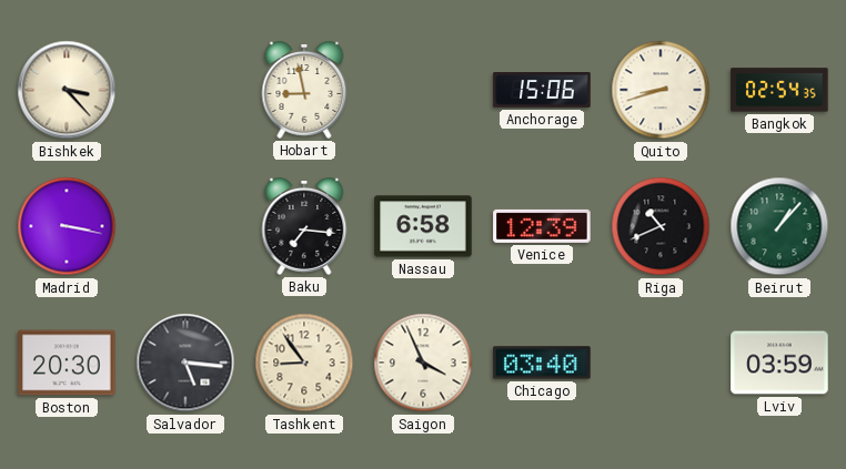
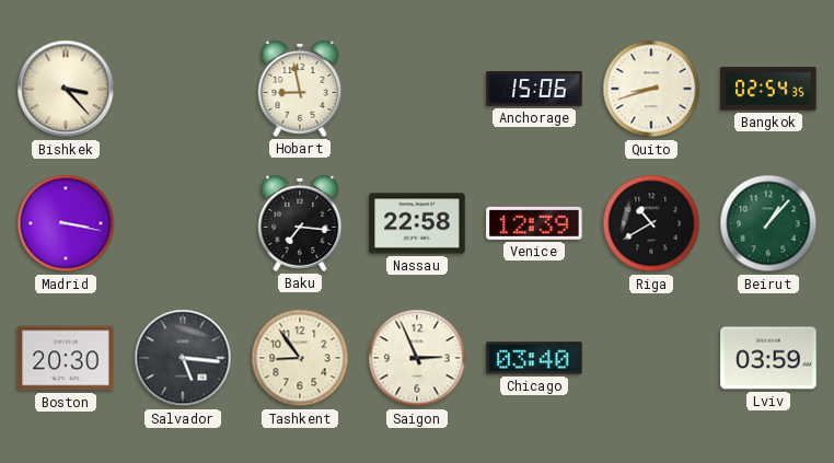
Nassau: 6:58 -> 22:58 (417, 223)
Riga: 10:41 -> 10:40 (651, 223)
Saigon: 3:56 -> 2:56 (417, 358)
